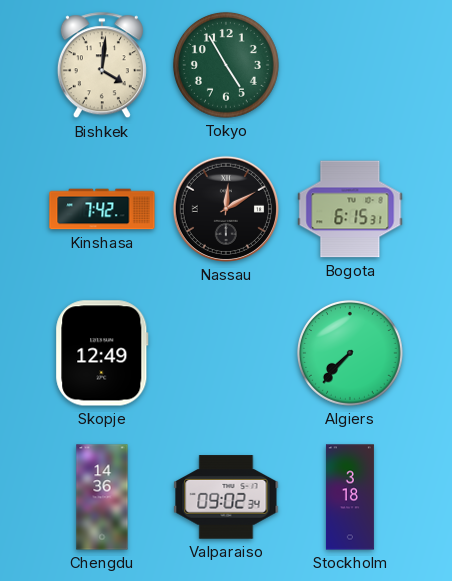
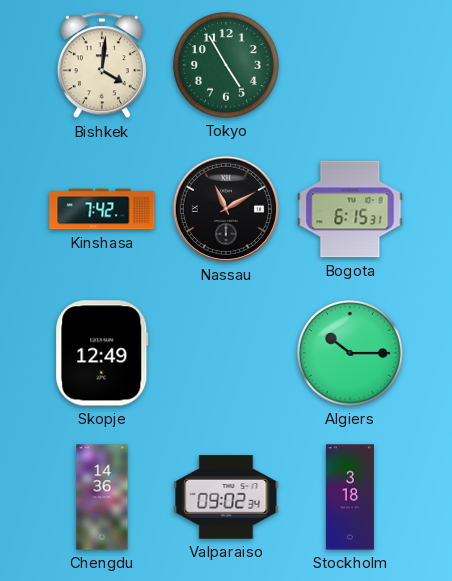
Nassau: 12:10 -> 11:10 (226, 209)
Algiers: 7:37 -> 10:15 (350, 353)
